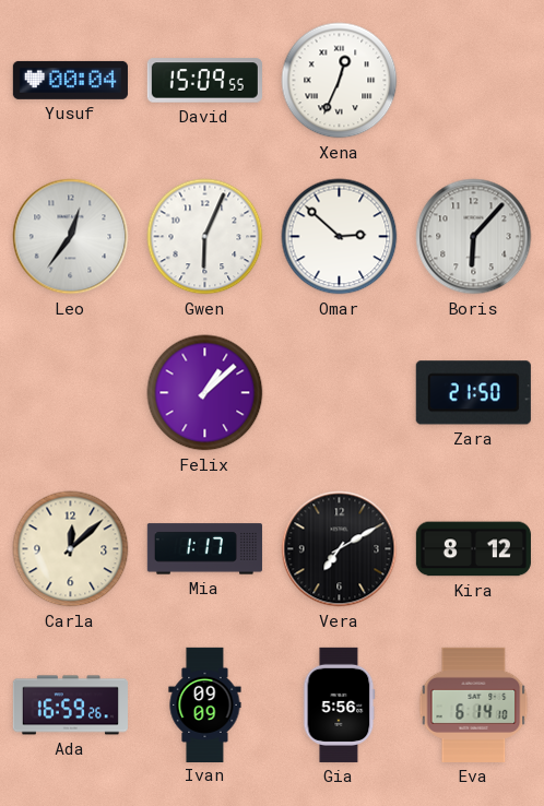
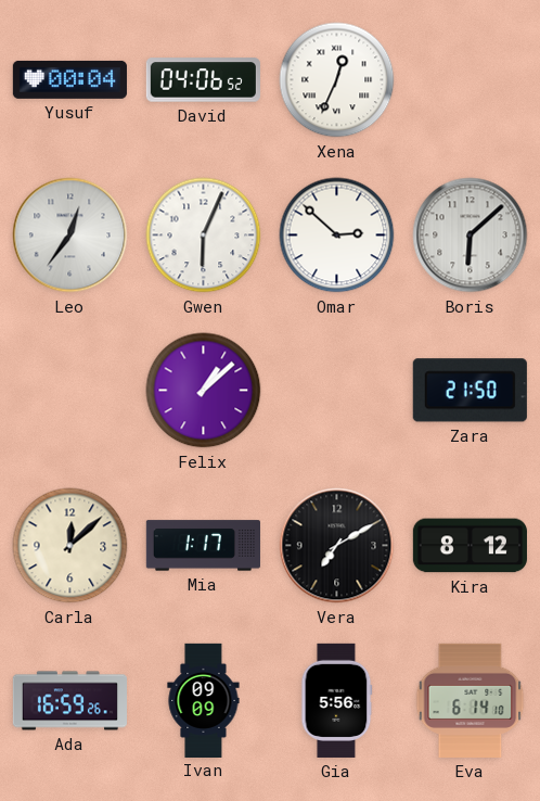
David: 15:09 -> 04:06 (203, 80)
Boris: 6:07 -> 6:08 (471, 236)
